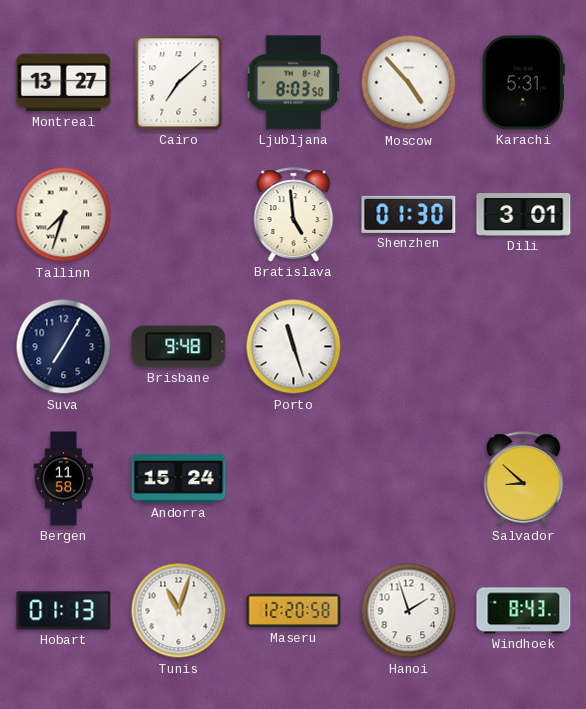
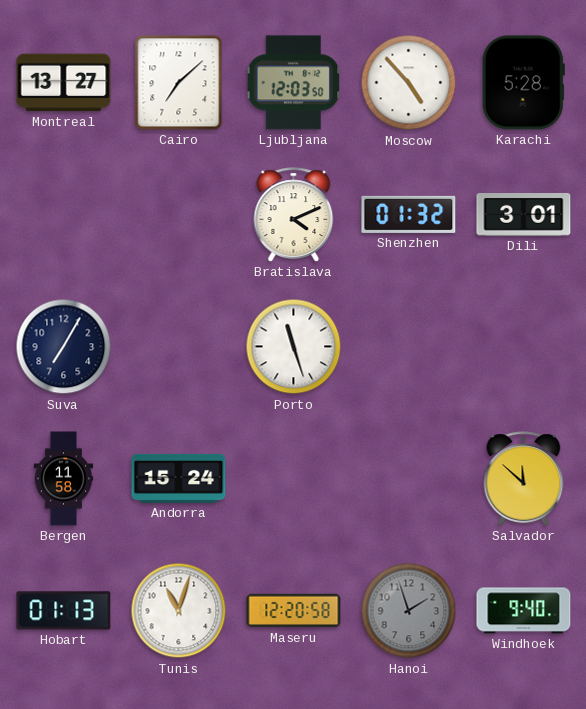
Ljubljana: 8:03 -> 12:03 (294, 83)
Karachi: 5:31 -> 5:28 (523, 83)
Tallinn: 7:33 -> none (64, 215)
Bratislava: 4:59 -> 4:11 (294, 215)
Shenzhen: 01:30 -> 01:32 (409, 214)
Brisbane: 9:48 -> none (179, 347)
Salvador: 8:52 -> 11:52 (524, 479)
Hanoi dial: white -> grey (409, 611)
Windhoek: 8:43 -> 9:40 (524, 611)
